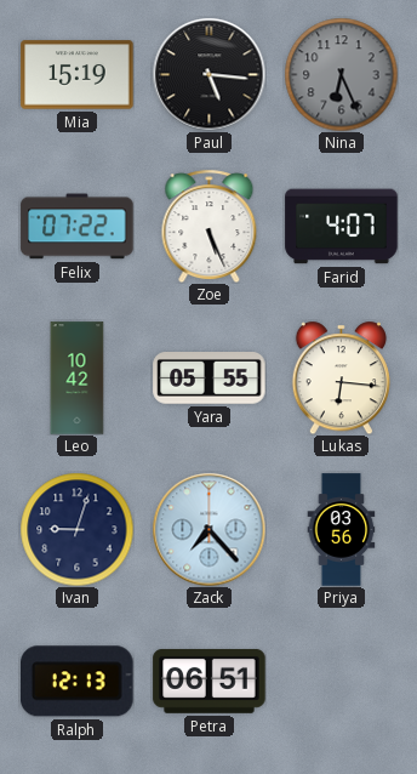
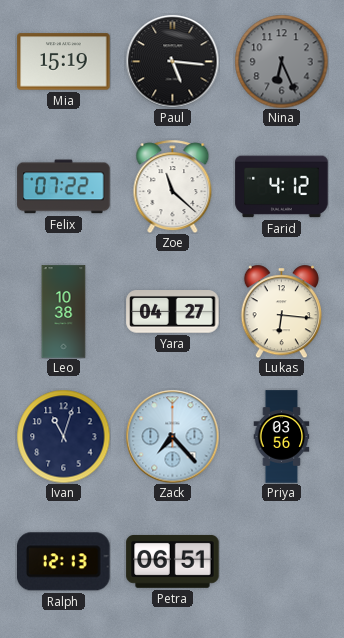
Zoe: 5:26 -> 11:22 (173, 186)
Farid: 4:07 -> 4:12 (282, 187)
Leo: 10:42 -> 10:38 (64, 312)
Yara: 05:55 -> 04:27 (173, 312)
Ivan: 9:03 -> 11:03 (63, 436)
